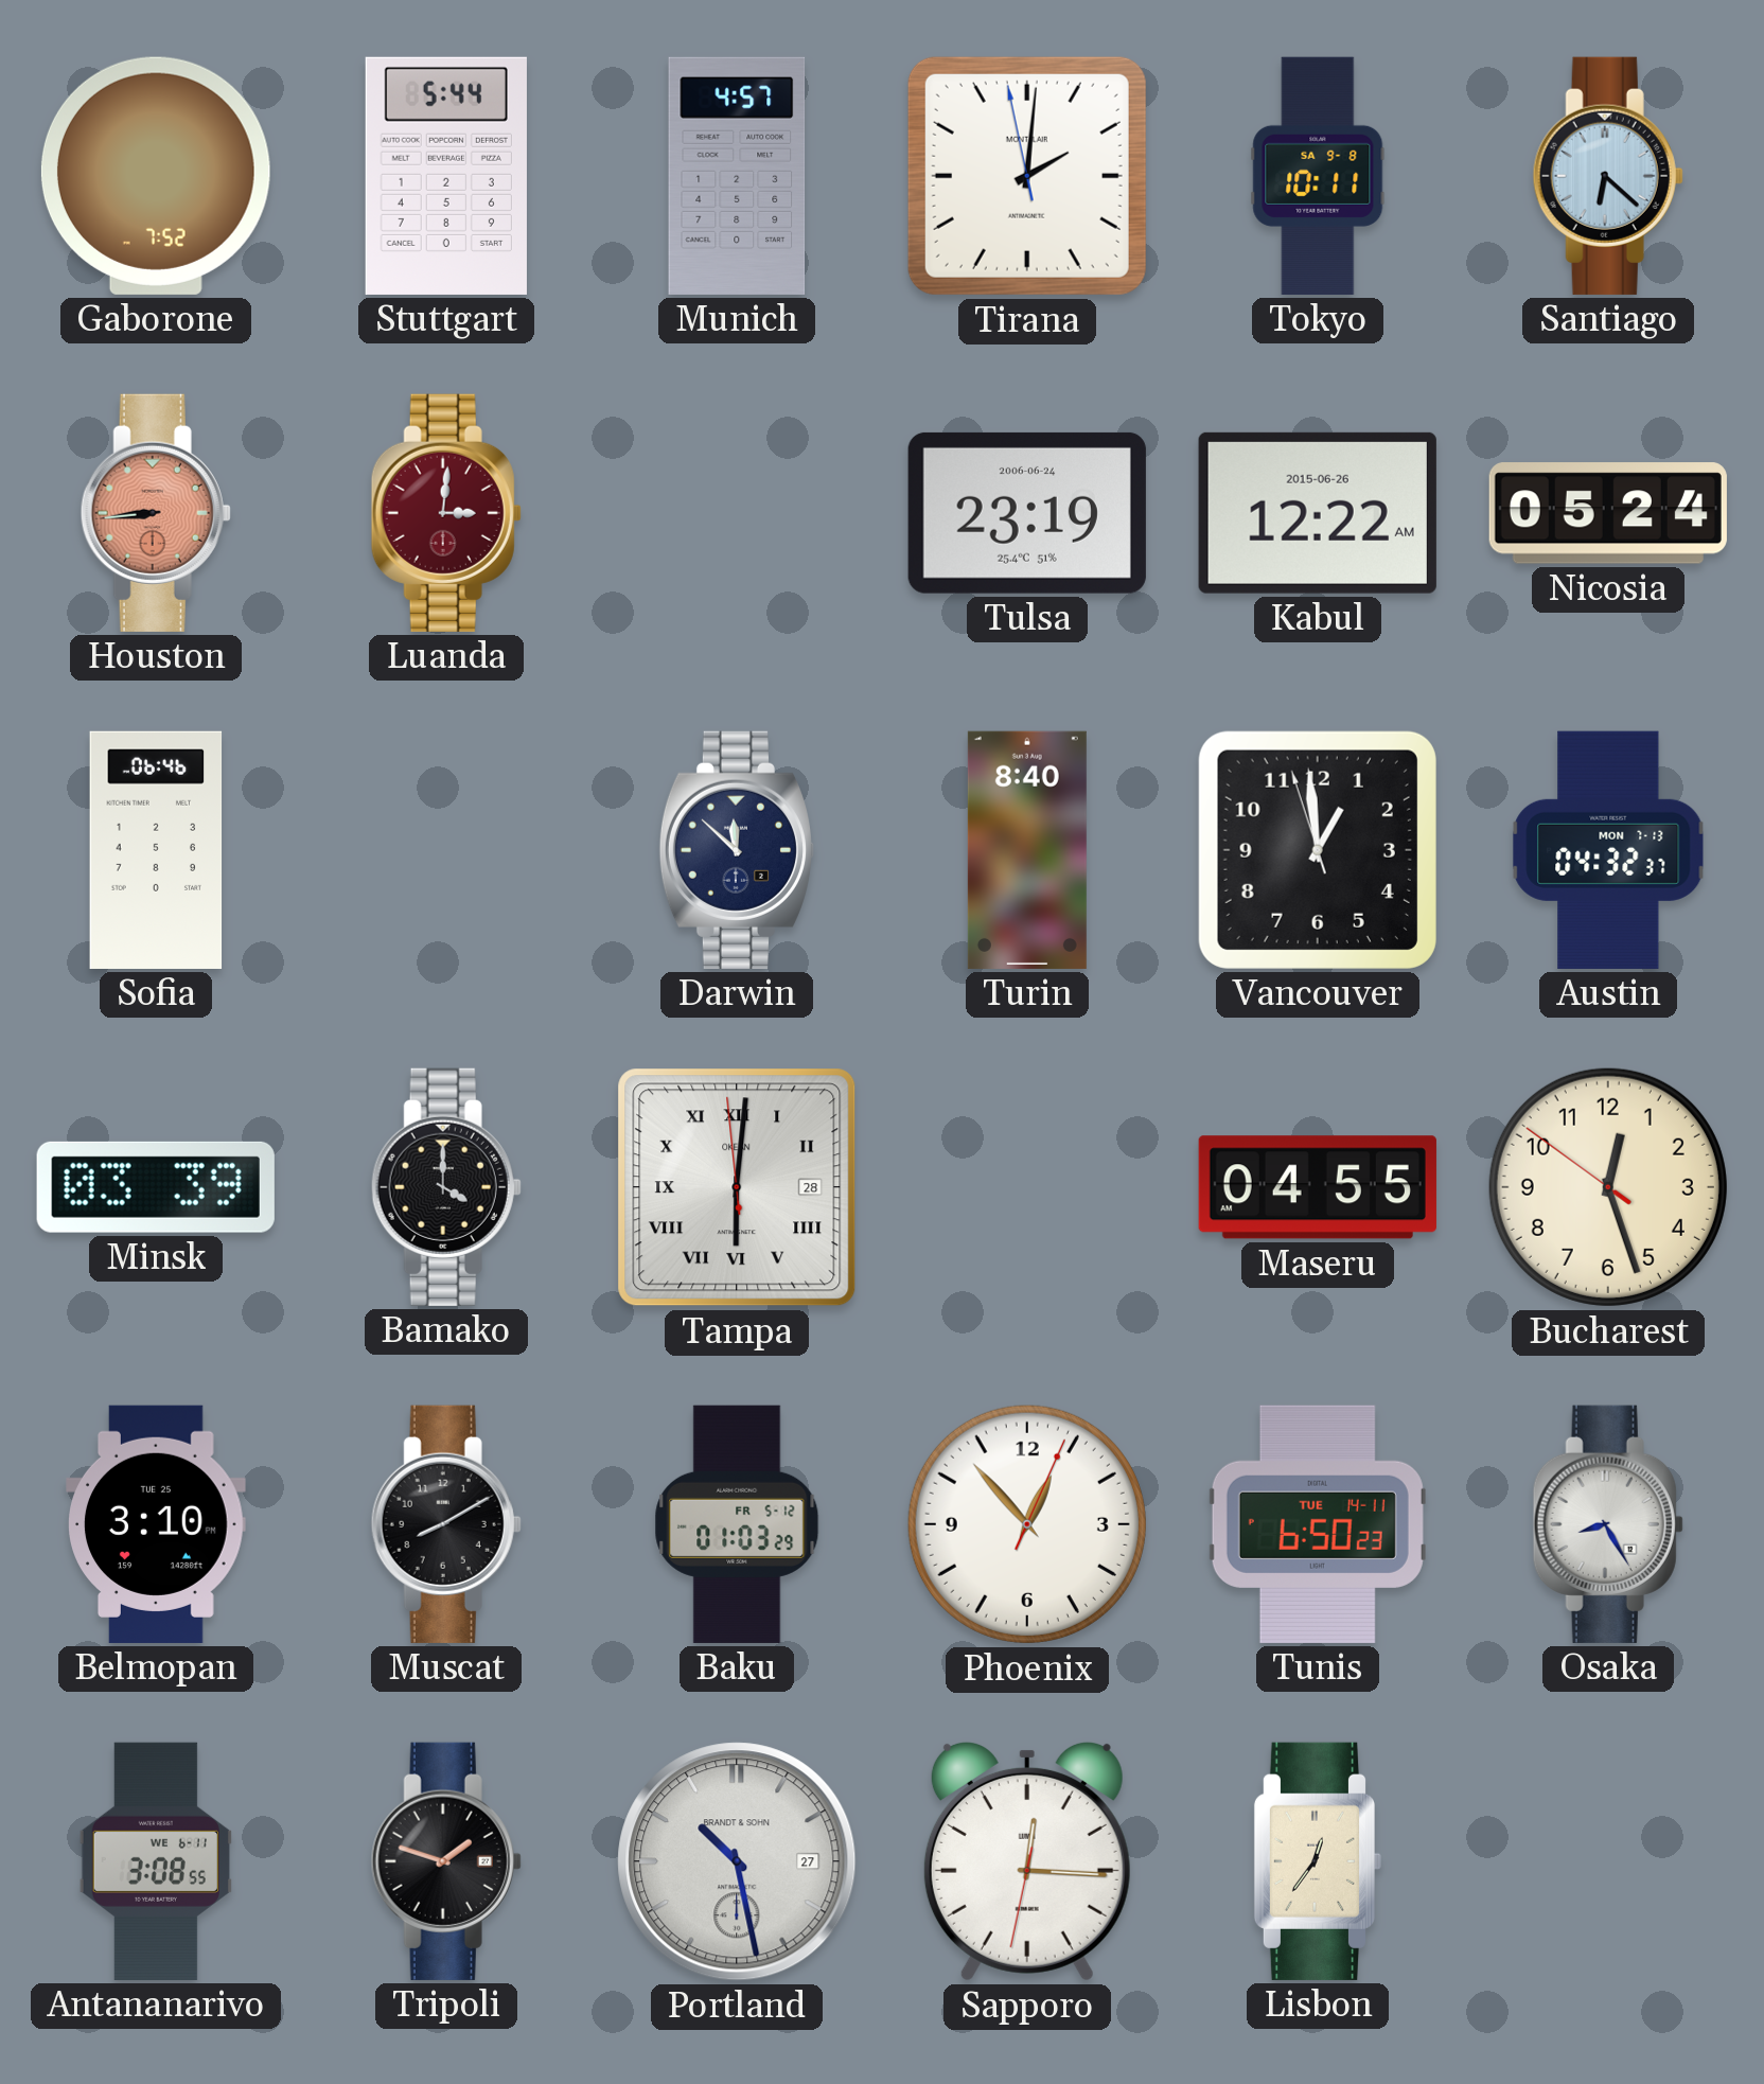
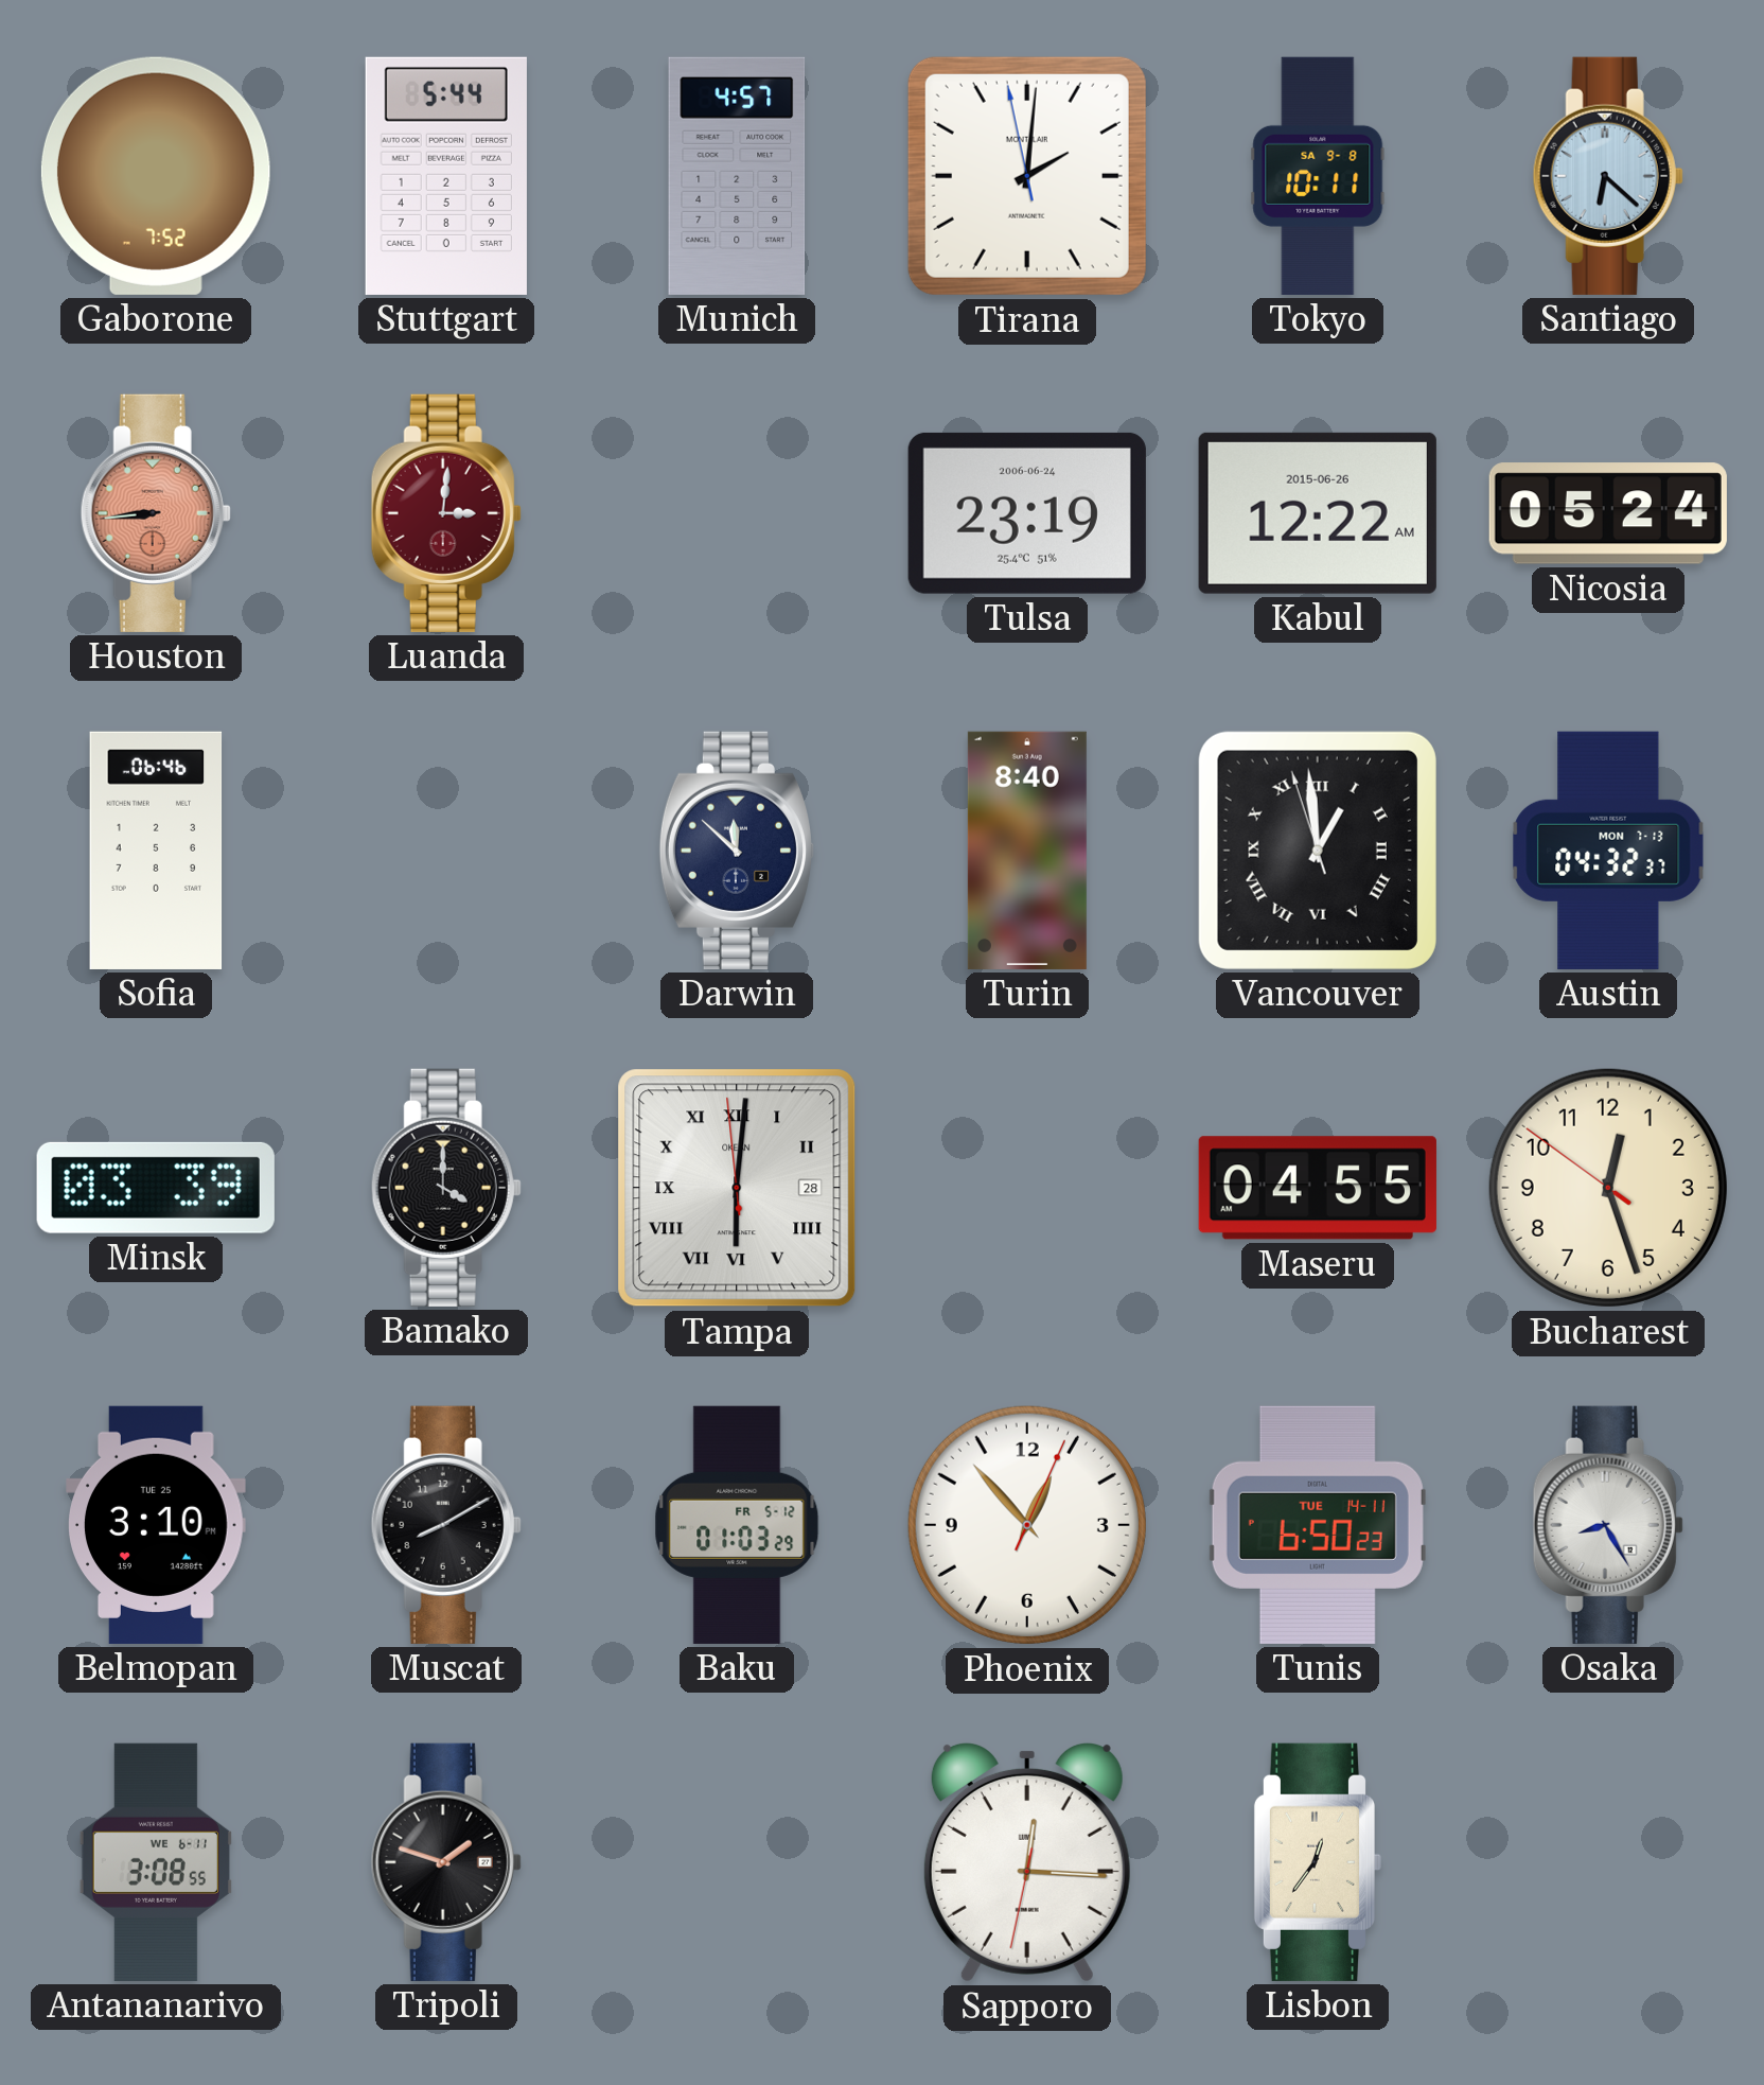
Vancouver numerals: Arabic -> Roman (1318, 851)
Portland: 10:28 -> none (737, 1861)
